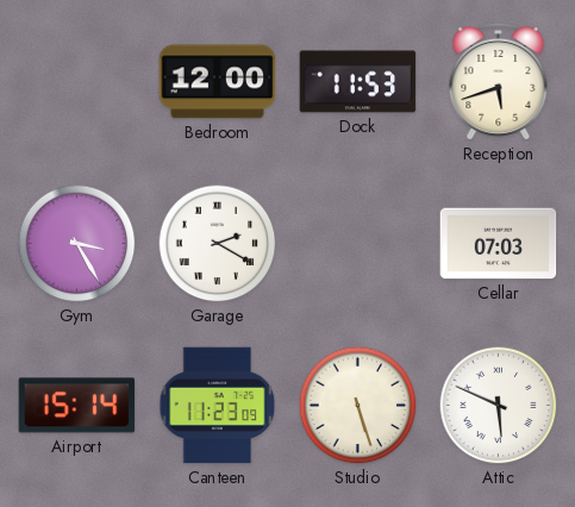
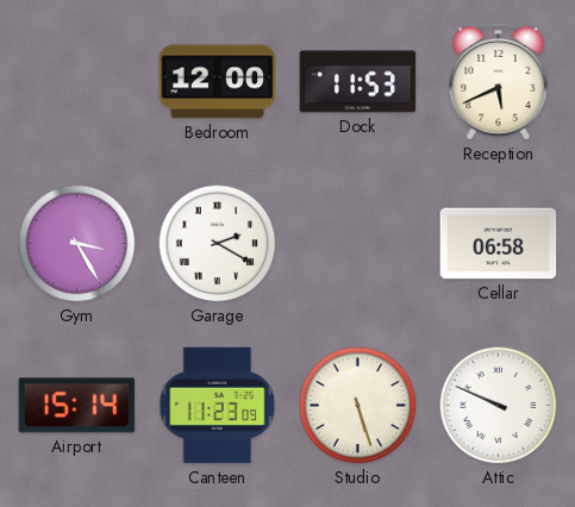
Reception: 5:42 -> 5:41 (499, 81)
Cellar: 07:03 -> 06:58 (499, 244)
Attic: 5:49 -> 9:49 (499, 406)
